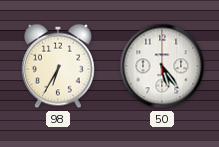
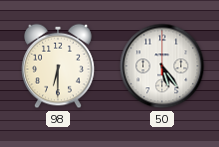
98: 6:35 -> 6:30 (58, 66)
